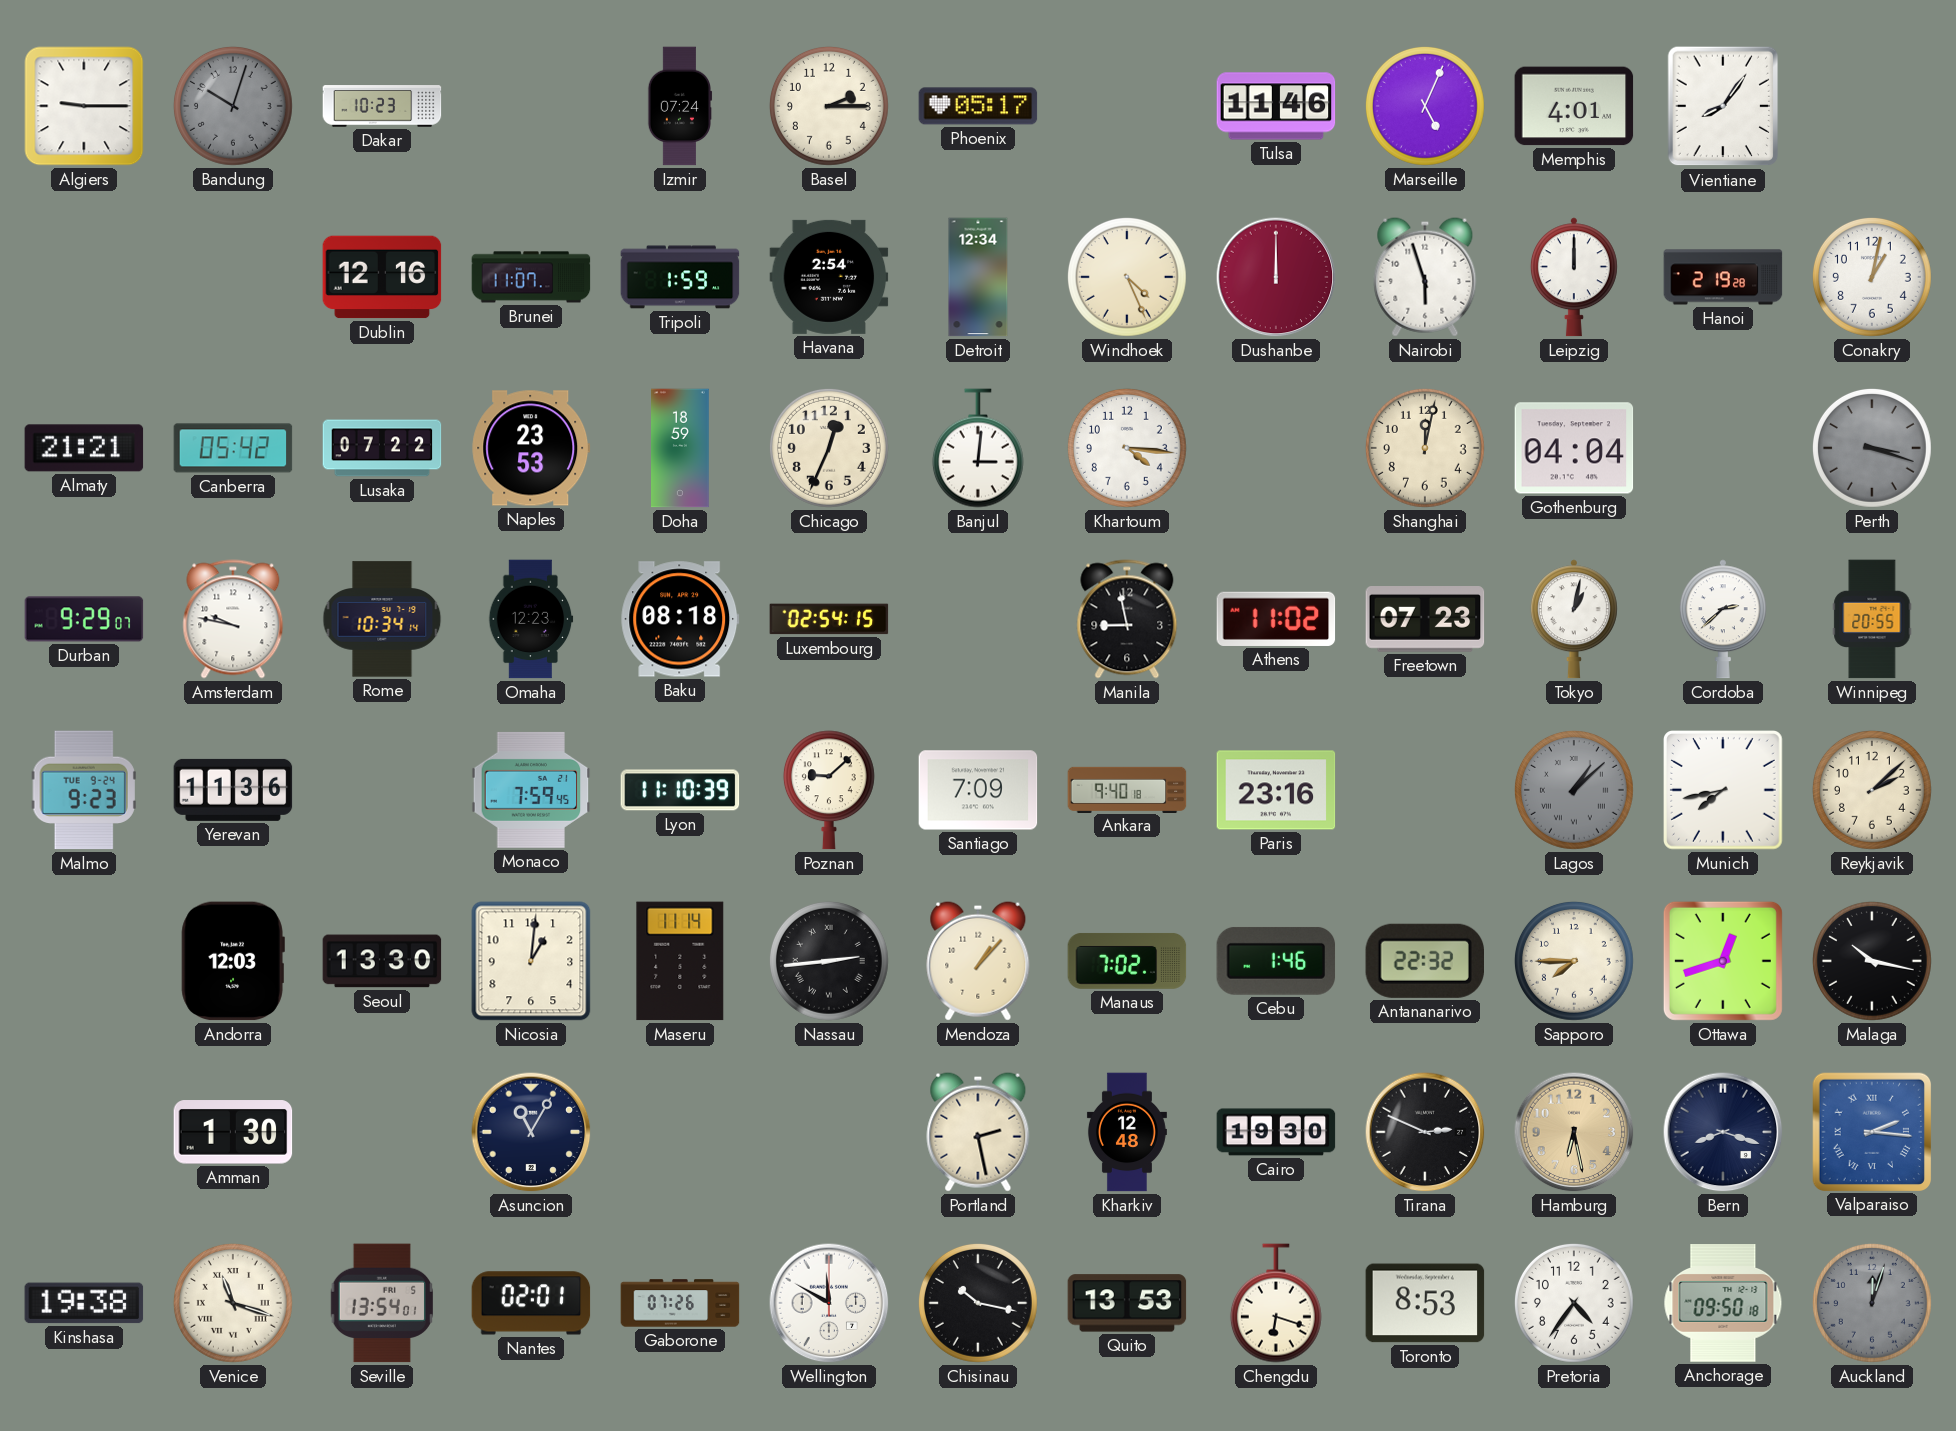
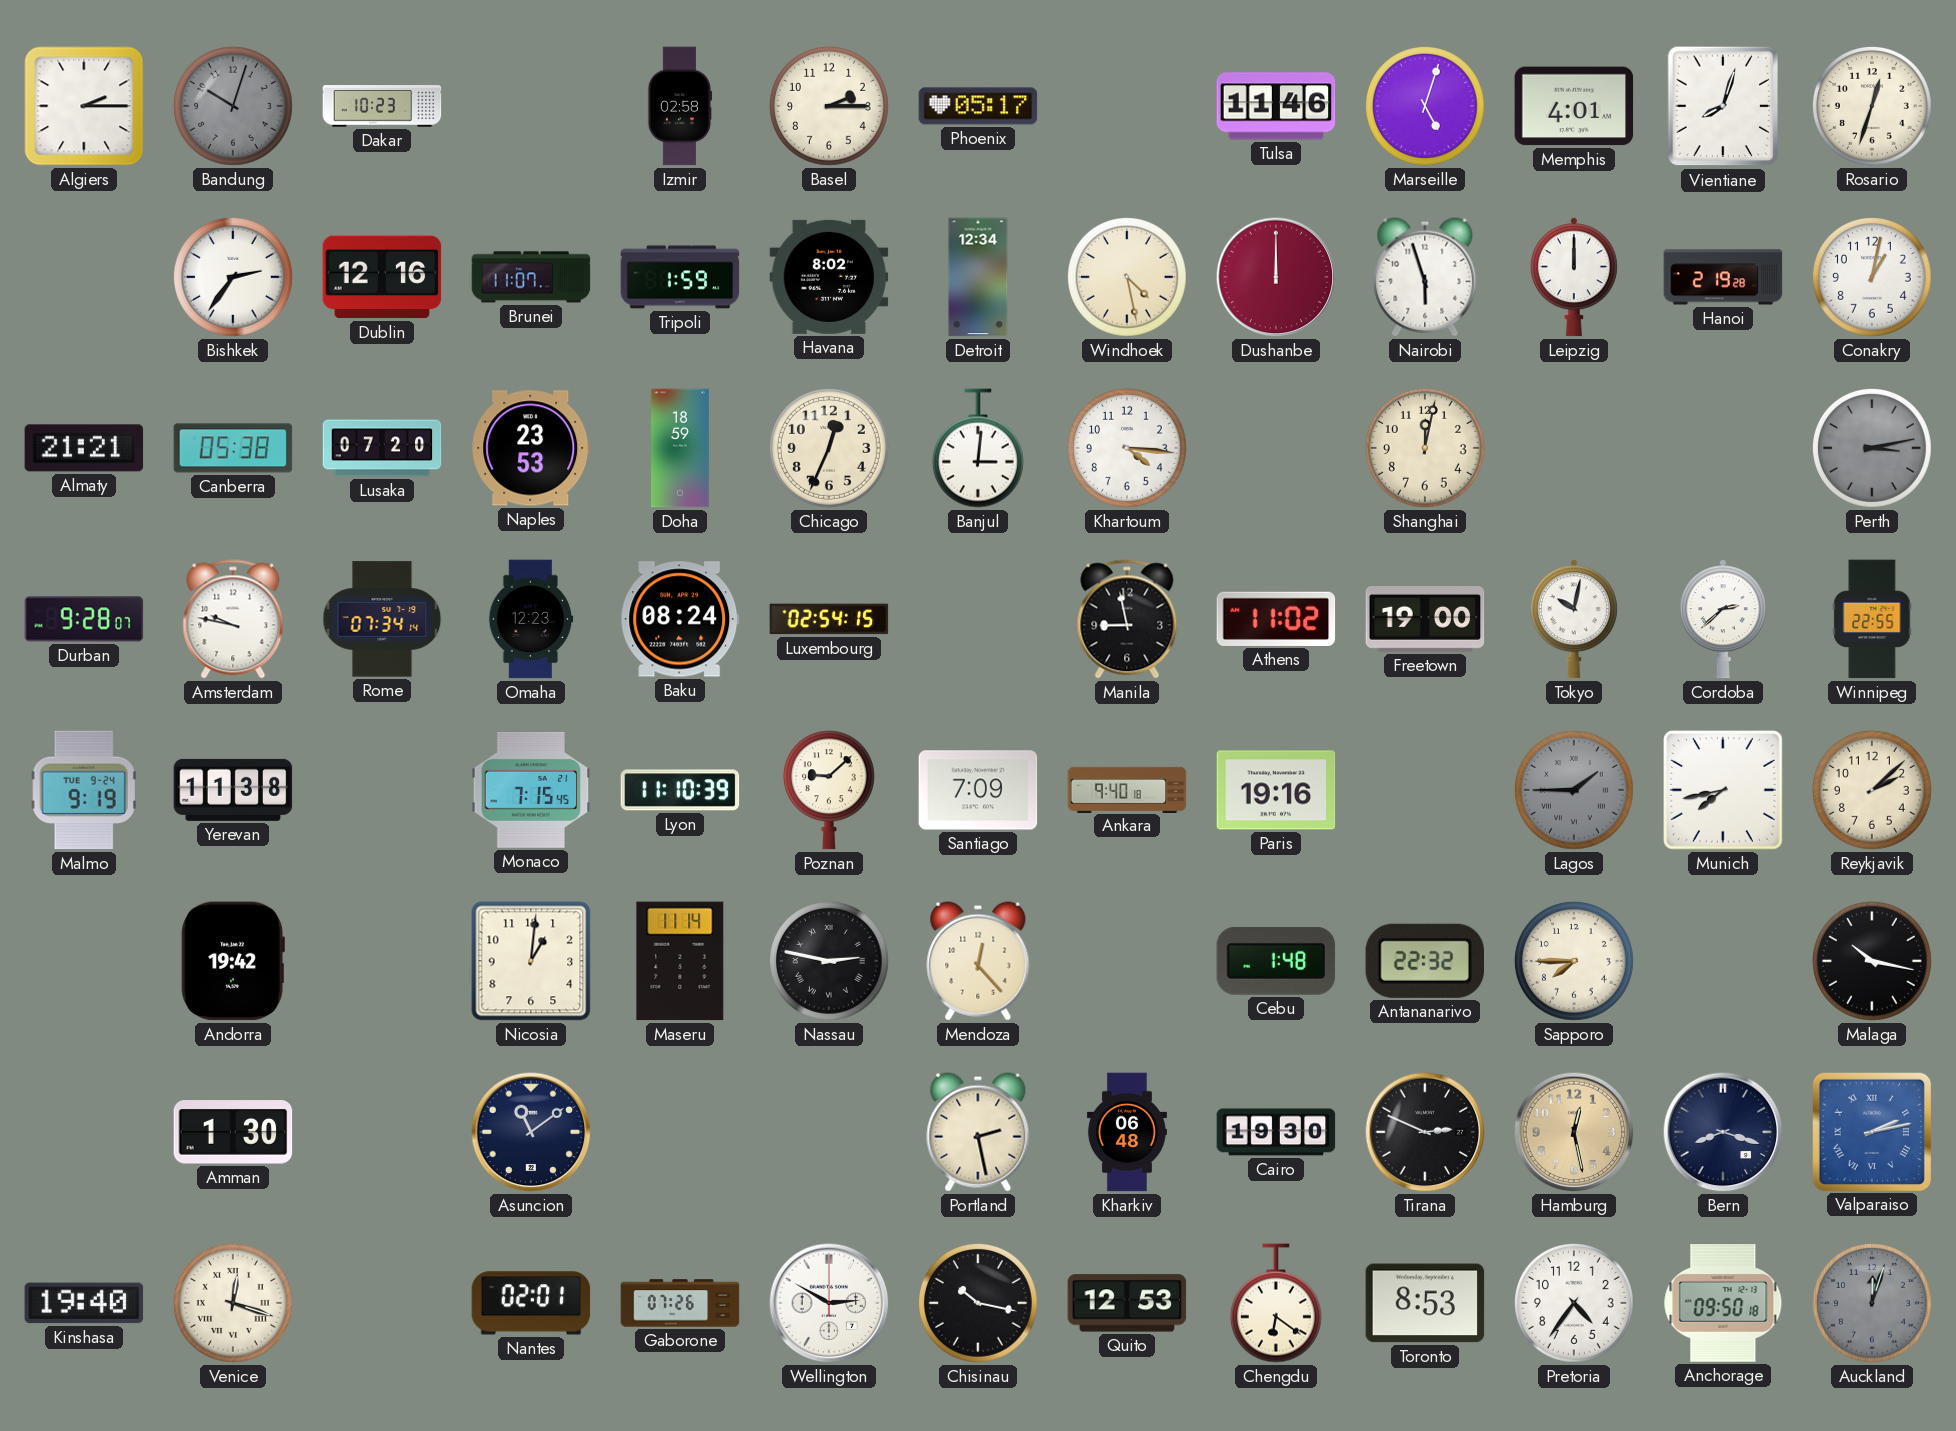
Algiers: 9:15 -> 2:15 (84, 106)
Izmir: 07:24 -> 02:58 (680, 106)
Marseille: 5:04 -> 5:03 (1425, 106)
Vientiane: 8:06 -> 8:03 (1723, 106)
Rosario: none -> 12:33 (1872, 106)
Bishkek: none -> 2:36 (233, 277)
Havana: 2:54 -> 8:02 (829, 277)
Windhoek: 4:26 -> 4:28 (1127, 277)
Canberra: 05:42 -> 05:38 (233, 448)
Lusaka: 07:22 -> 07:20 (382, 448)
Gothenburg: 04:04 -> none (1574, 448)
Perth: 3:18 -> 3:13 (1872, 448)
Durban: 9:29 -> 9:28 (84, 619)
Rome: 10:34 -> 07:34 (382, 619)
Baku: 08:18 -> 08:24 (680, 619)
Freetown: 07:23 -> 19:00 (1425, 620)
Tokyo: 1:02 -> 10:02 (1574, 619)
Winnipeg: 20:55 -> 22:55 (1872, 619)
Malmo: 9:23 -> 9:19 (84, 790)
Yerevan: 11:36 -> 11:38 (233, 790)
Monaco: 7:59 -> 7:15 (531, 790)
Paris: 23:16 -> 19:16 (1276, 790)
Lagos: 1:08 -> 1:45 (1574, 790)
Andorra: 12:03 -> 19:42 (233, 961)
Seoul: 13:30 -> none (382, 961)
Nassau: 2:44 -> 2:47 (829, 961)
Mendoza: 1:07 -> 12:23 (978, 961)
Manaus: 7:02 -> none (1127, 961)
Cebu: 1:46 -> 1:48 (1276, 961)
Ottawa: 12:42 -> none (1723, 961)
Asuncion: 11:05 -> 11:09 (531, 1132)
Kharkiv: 12:48 -> 06:48 (1127, 1132)
Hamburg: 6:28 -> 12:28 (1574, 1132)
Valparaiso: 2:16 -> 2:13 (1871, 1131)
Kinshasa: 19:38 -> 19:40 (84, 1303)
Venice: 11:18 -> 12:18 (233, 1303)
Seville: 13:54 -> none (381, 1303)
Wellington: 11:50 -> 2:50 (829, 1303)
Quito: 13:53 -> 12:53 (1127, 1303)
Chengdu: 6:18 -> 6:21 (1276, 1303)
